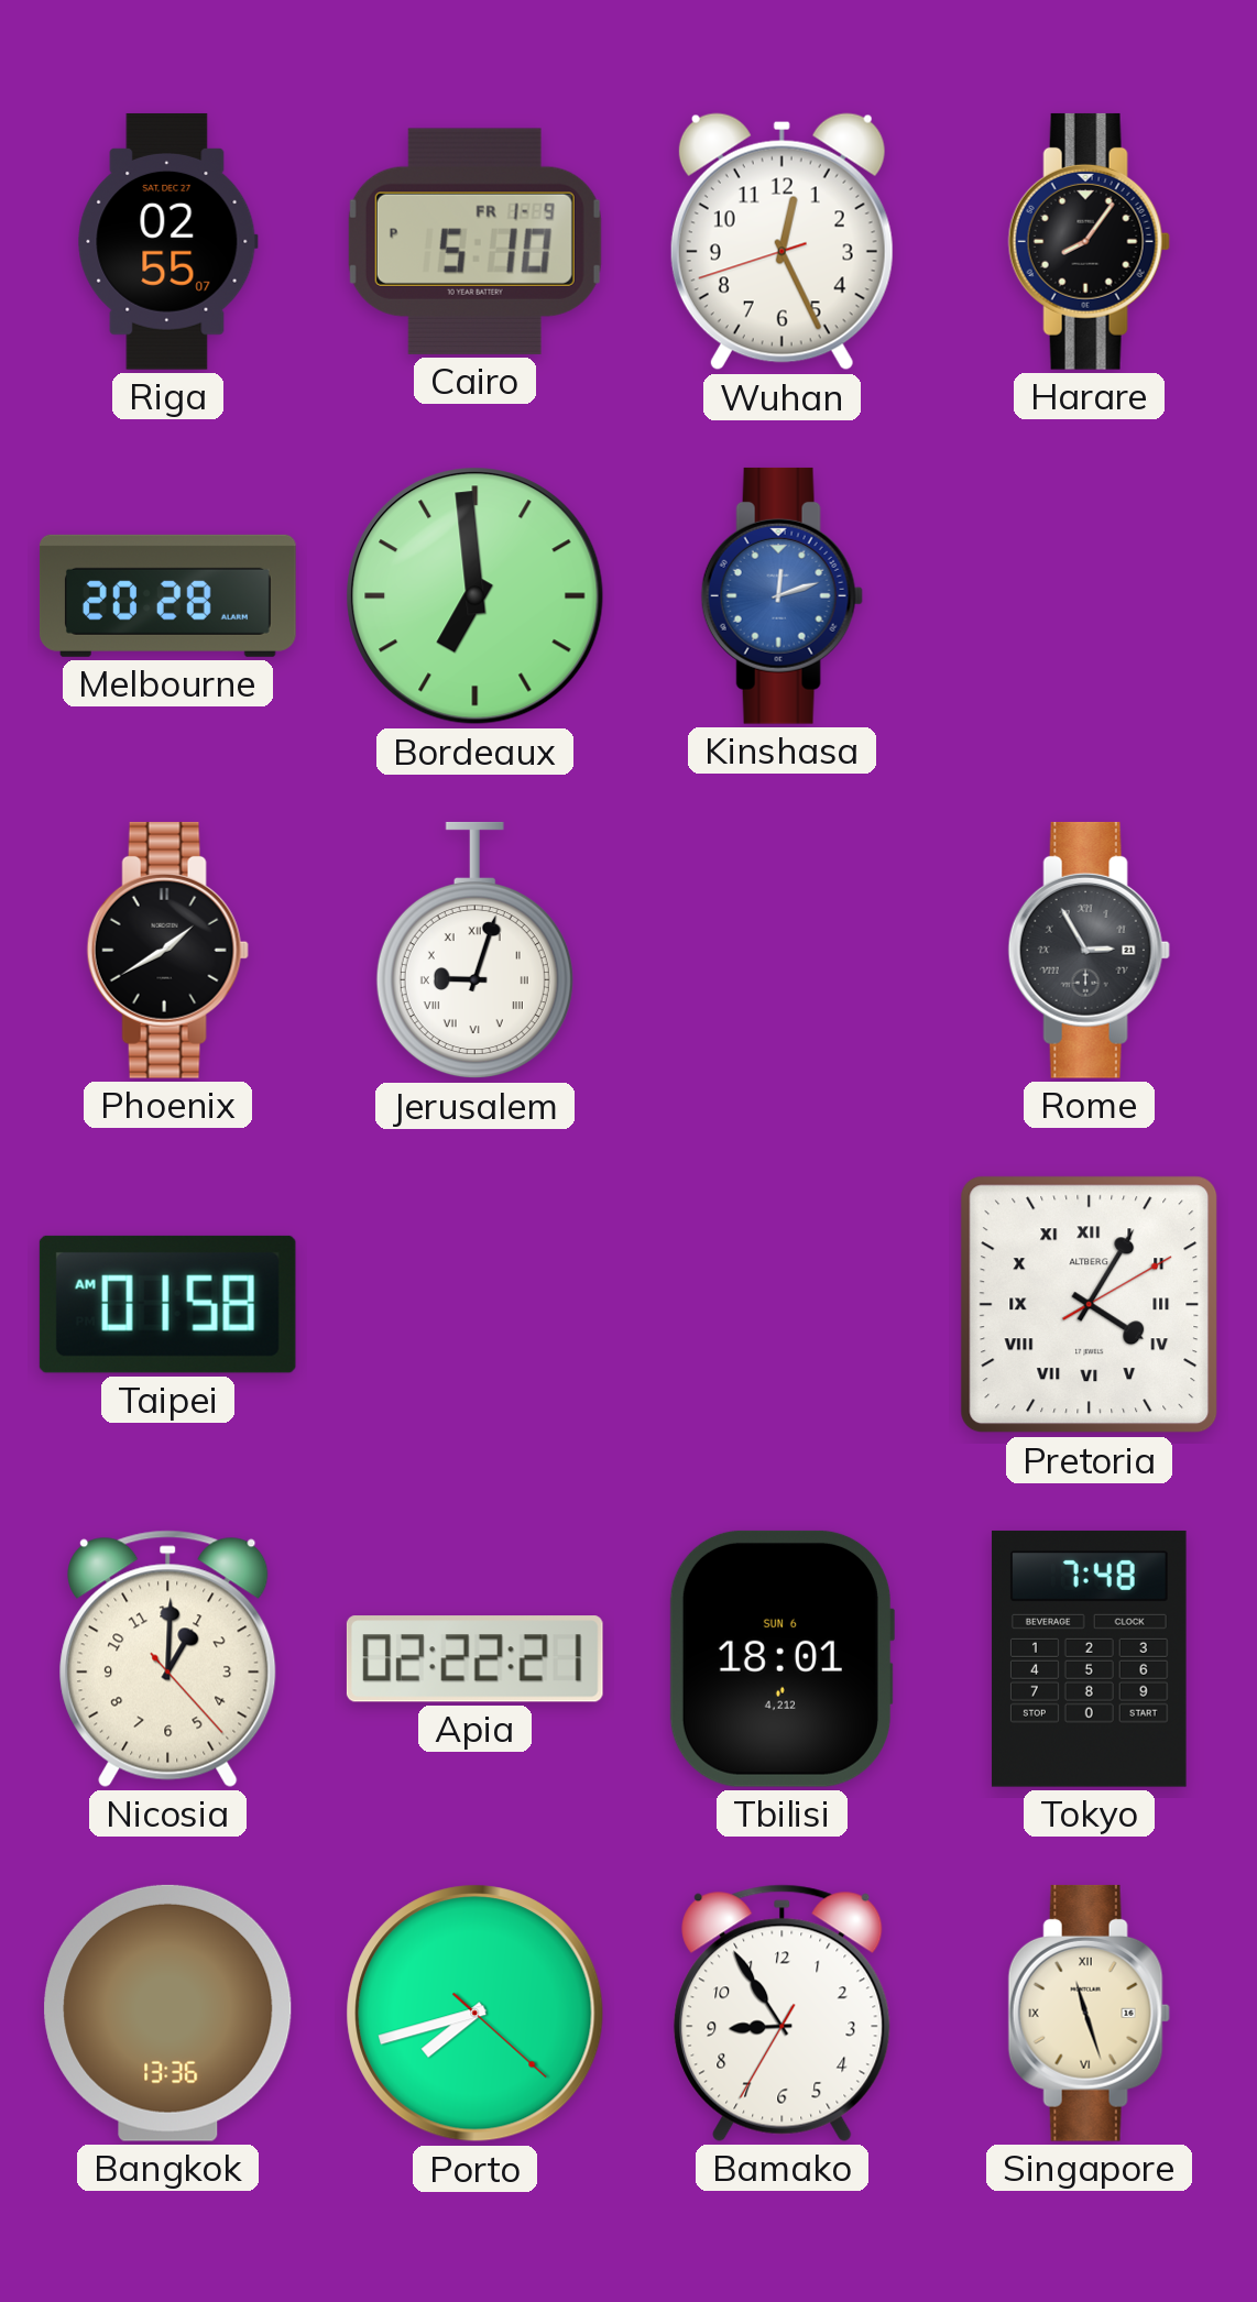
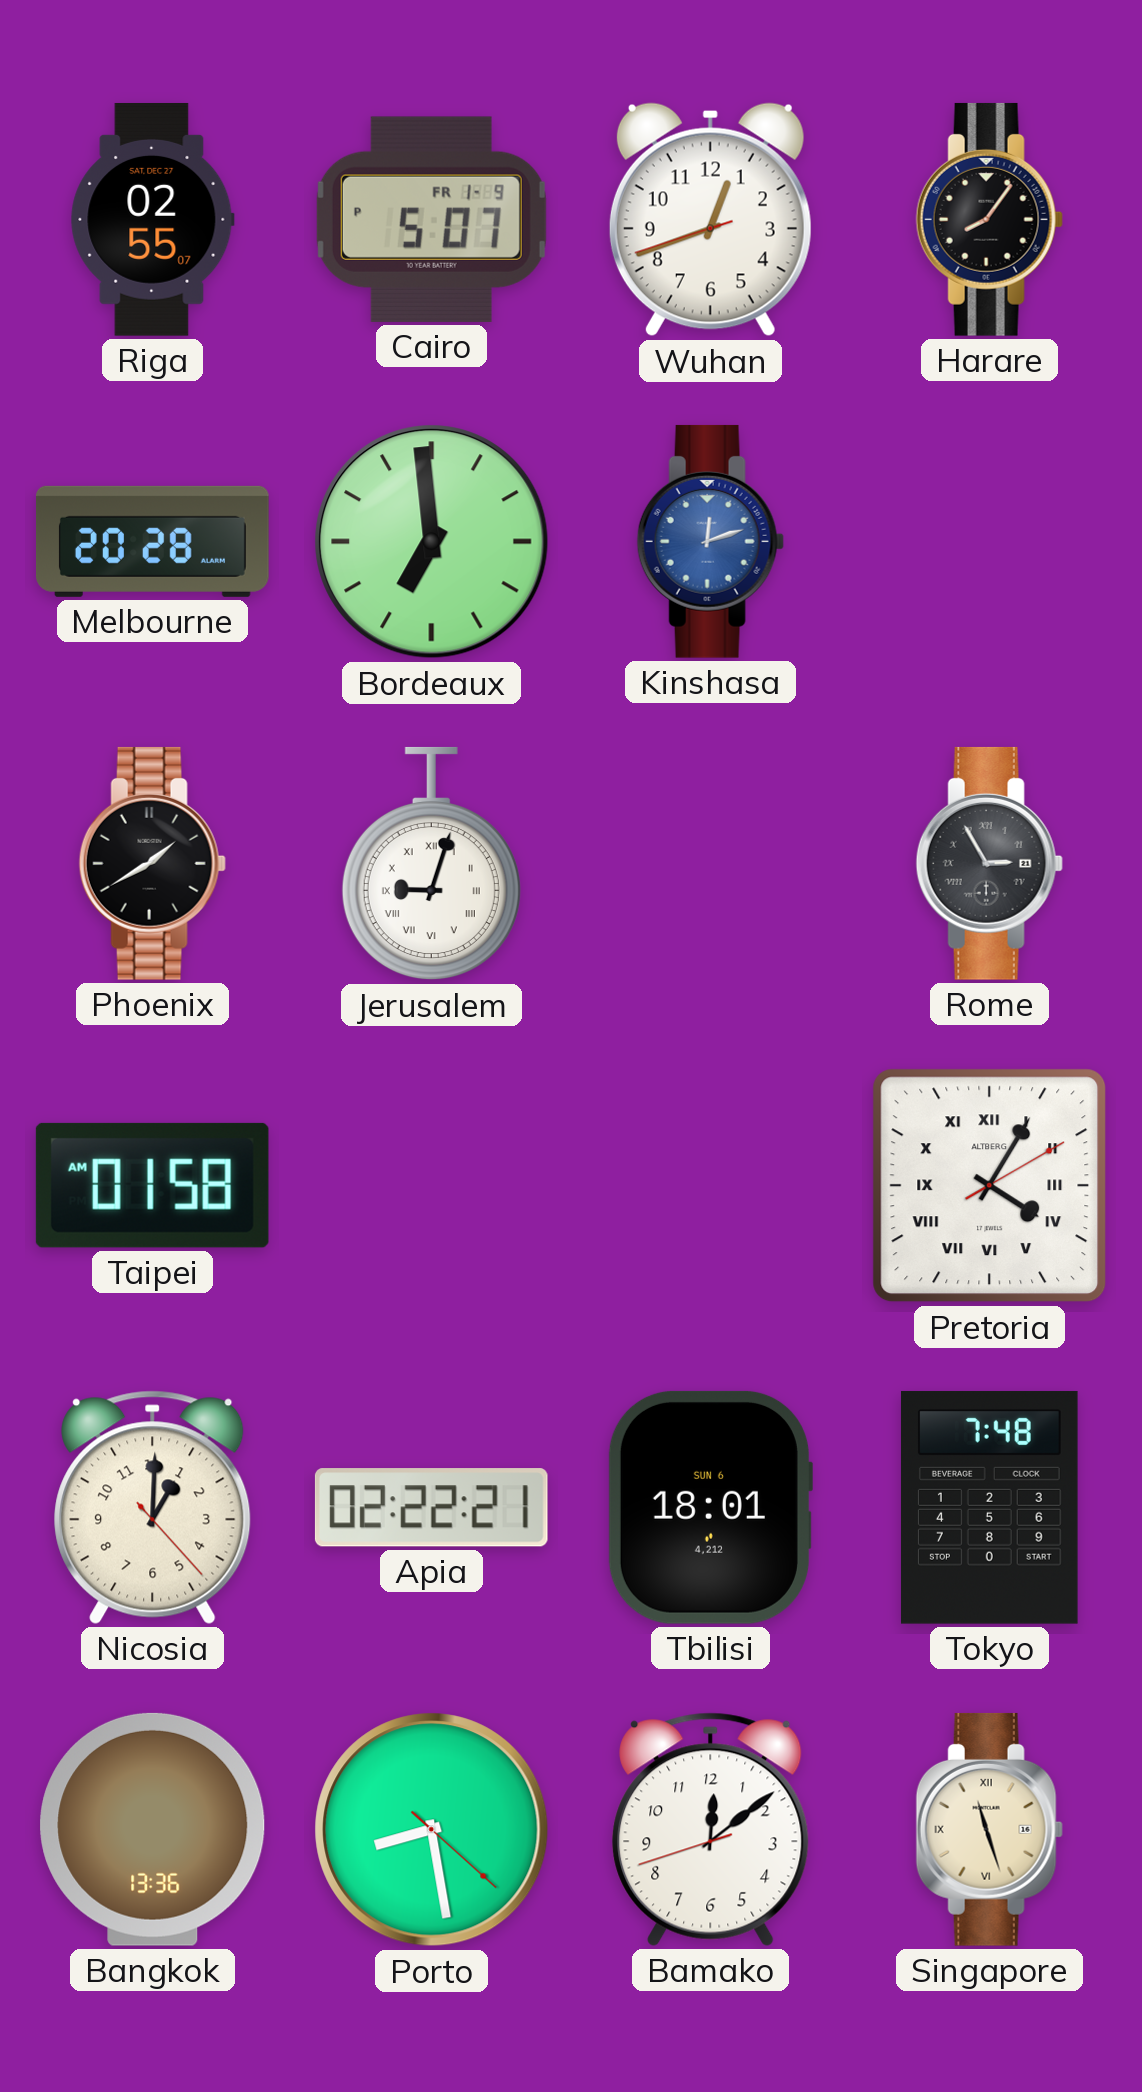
Cairo: 5:10 -> 5:07 (431, 219)
Wuhan: 12:25 -> 12:41 (710, 220)
Porto: 7:42 -> 8:28 (432, 1830)
Bamako: 8:54 -> 12:08 (711, 1829)
